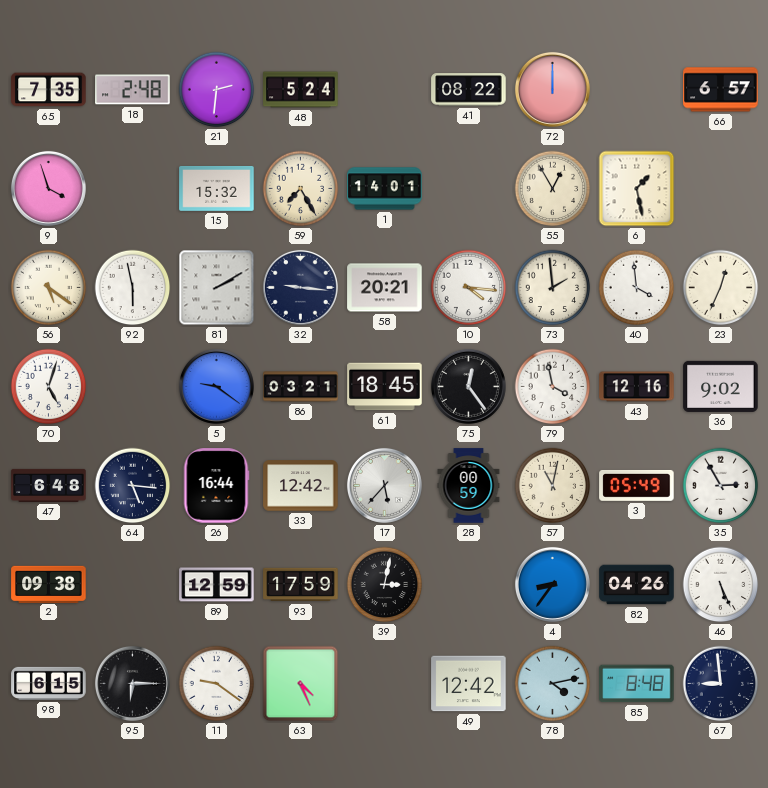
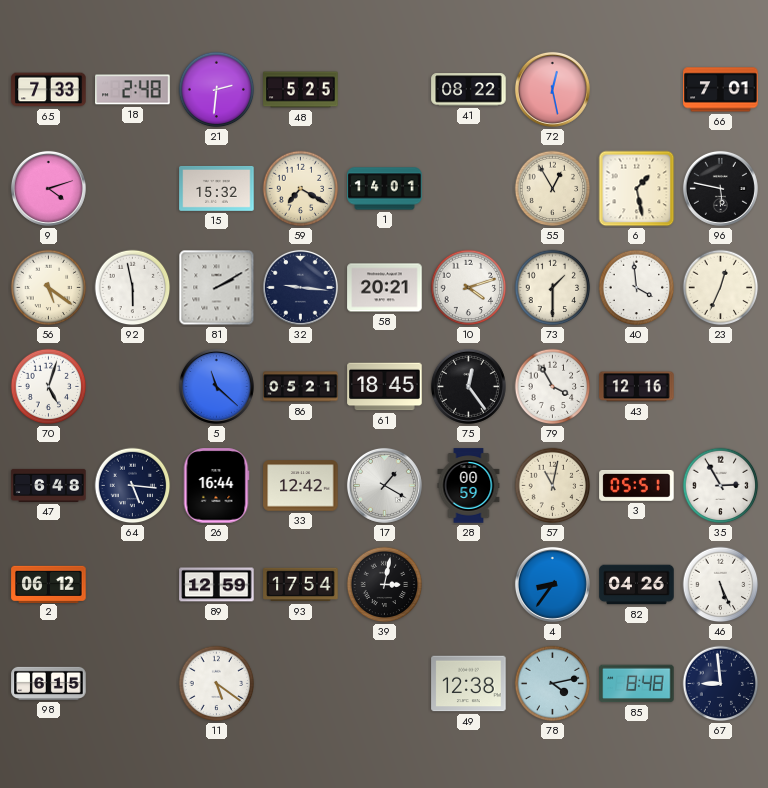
65: 7:35 -> 7:33 (49, 90)
48: 5:24 -> 5:25 (301, 90)
72: 12:00 -> 12:28 (552, 89)
66: 6:57 -> 7:01 (721, 90)
9: 3:57 -> 4:12 (48, 188)
59: 7:25 -> 7:20 (301, 189)
96: none -> 5:47 (720, 188)
10: 4:16 -> 4:12 (469, 288)
73: 1:59 -> 1:30 (553, 288)
5: 9:21 -> 11:22 (216, 386)
86: 03:21 -> 05:21 (301, 387)
79: 3:58 -> 3:55 (553, 387)
36: 9:02 -> none (721, 386)
17: 5:37 -> 1:20 (384, 485)
3: 05:49 -> 05:51 (637, 485)
2: 09:38 -> 06:12 (49, 584)
93: 17:59 -> 17:54 (301, 585)
95: 6:15 -> none (132, 683)
11: 9:21 -> 5:21 (217, 684)
63: 4:26 -> none (301, 684)
49: 12:42 -> 12:38 (469, 684)
